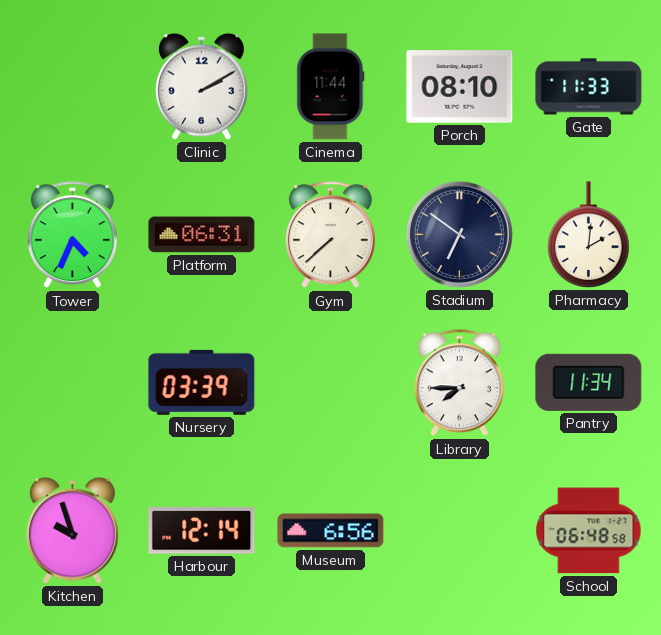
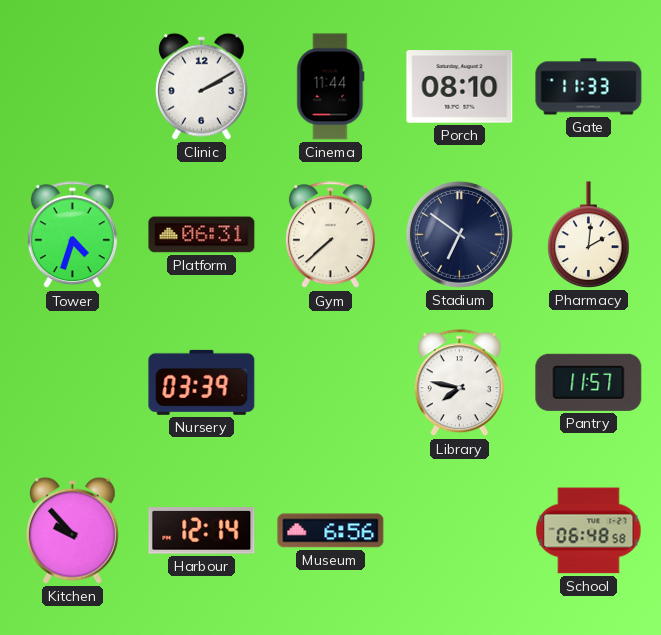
Tower: 4:34 -> 4:33 (72, 235)
Library: 7:45 -> 7:47 (459, 383)
Pantry: 11:34 -> 11:57 (589, 382)
Kitchen: 9:57 -> 9:53 (72, 530)
